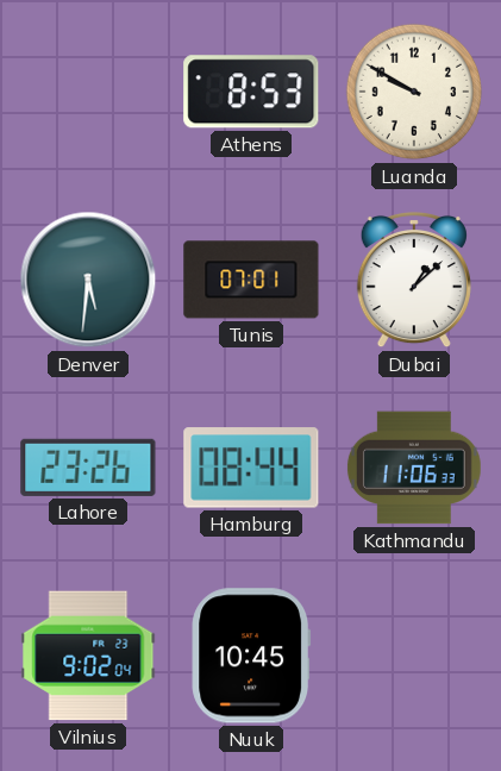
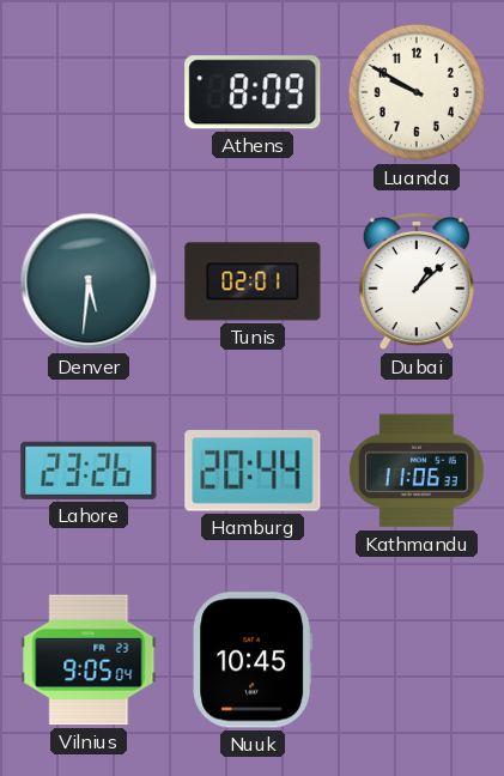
Athens: 8:53 -> 8:09 (253, 92)
Tunis: 07:01 -> 02:01 (253, 281)
Hamburg: 08:44 -> 20:44 (253, 471)
Vilnius: 9:02 -> 9:05 (89, 660)
